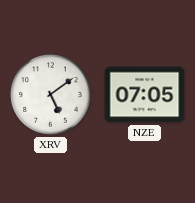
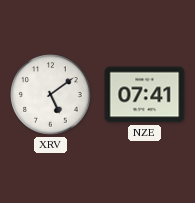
NZE: 07:05 -> 07:41 (145, 95)
